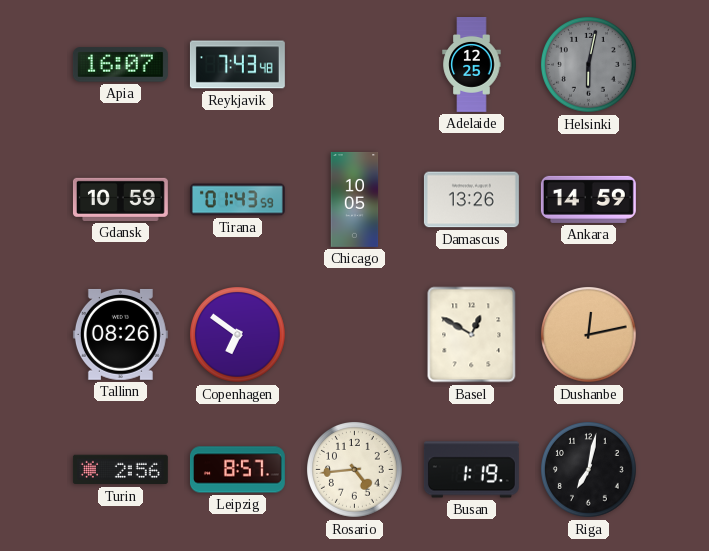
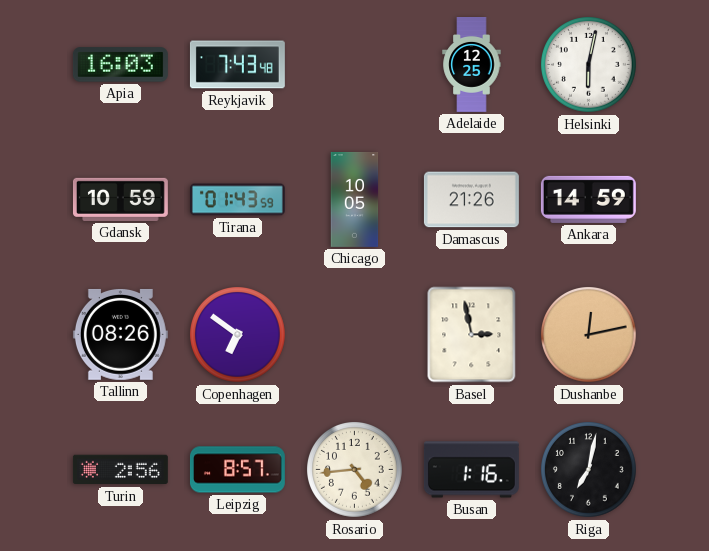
Apia: 16:07 -> 16:03 (120, 65)
Helsinki dial: grey -> white (589, 65)
Damascus: 13:26 -> 21:26 (471, 200)
Basel: 12:50 -> 2:58 (472, 335)
Busan: 1:19 -> 1:16 (471, 470)
